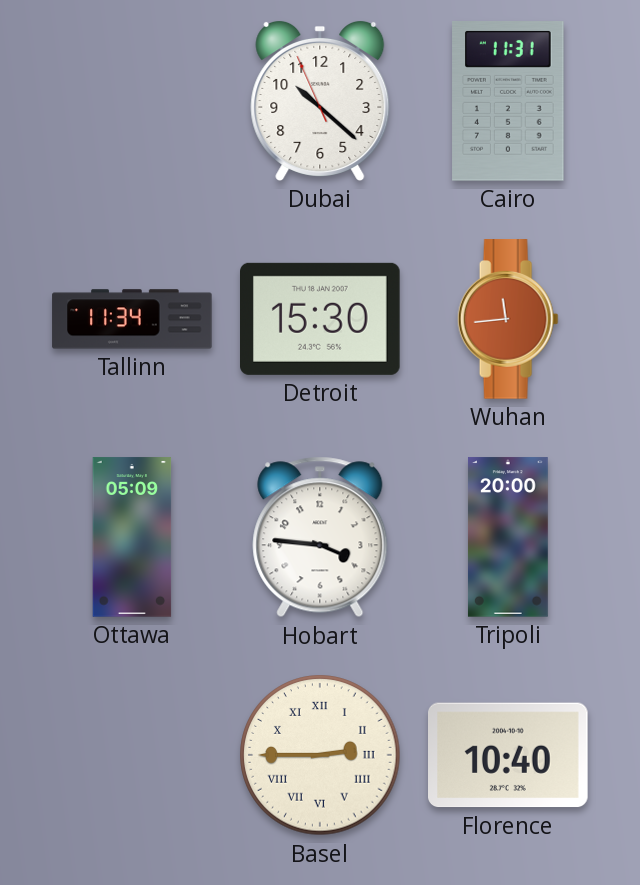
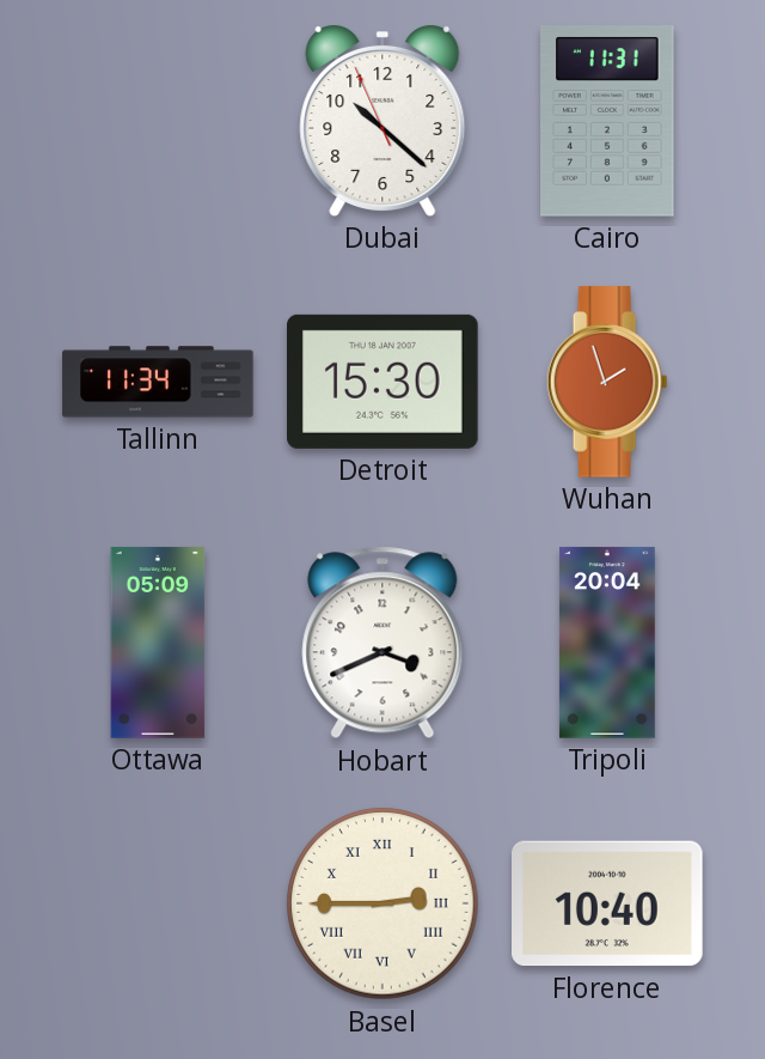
Wuhan: 11:44 -> 1:57 (607, 382)
Hobart: 3:46 -> 3:41 (382, 643)
Tripoli: 20:00 -> 20:04 (607, 643)
